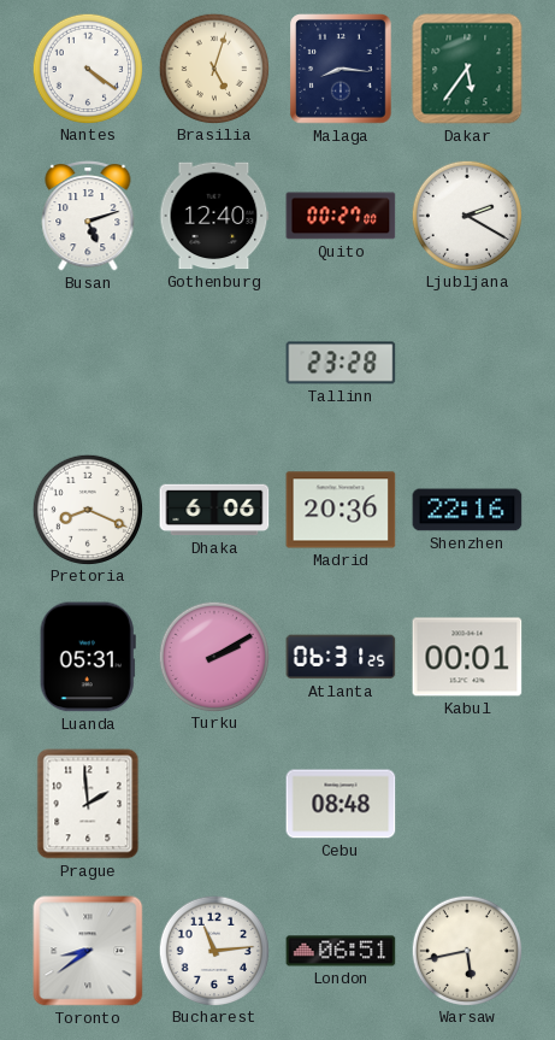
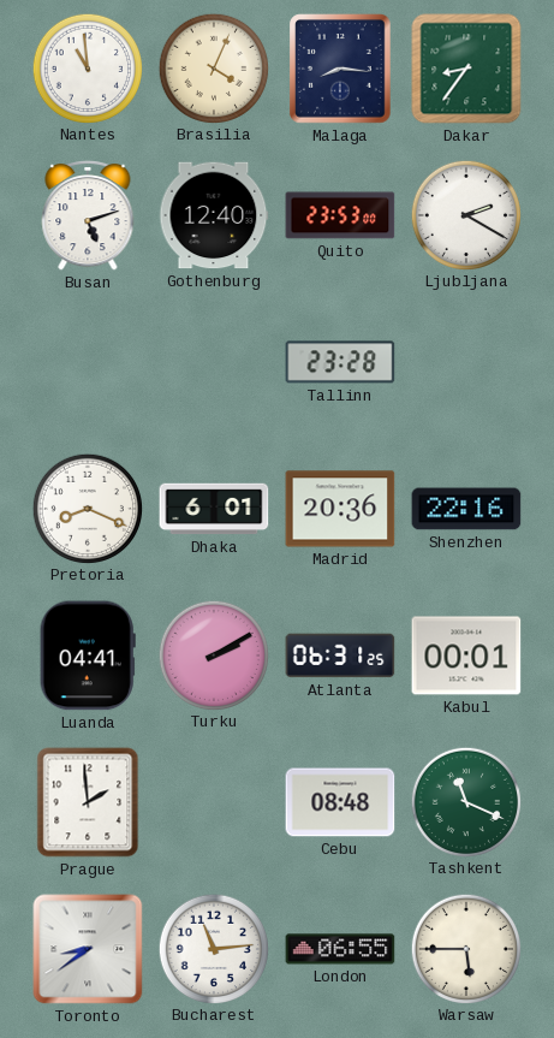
Nantes: 4:21 -> 10:59 (87, 67)
Brasilia: 5:03 -> 4:04 (213, 67)
Dakar: 5:36 -> 8:36 (466, 69)
Quito: 00:27 -> 23:53 (340, 215)
Dhaka: 6:06 -> 6:01 (214, 509)
Luanda: 05:31 -> 04:41 (88, 656)
Tashkent: none -> 11:19 (465, 801)
London: 06:51 -> 06:55 (340, 949)
Warsaw: 5:43 -> 5:45 (465, 948)
